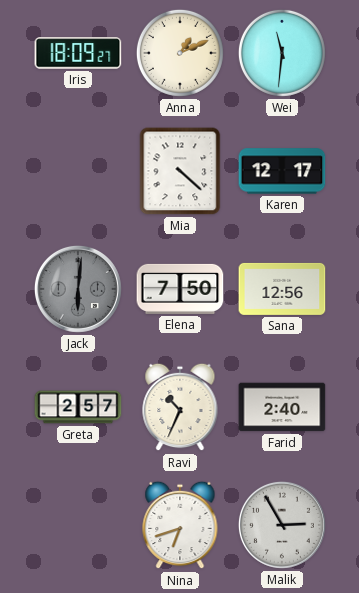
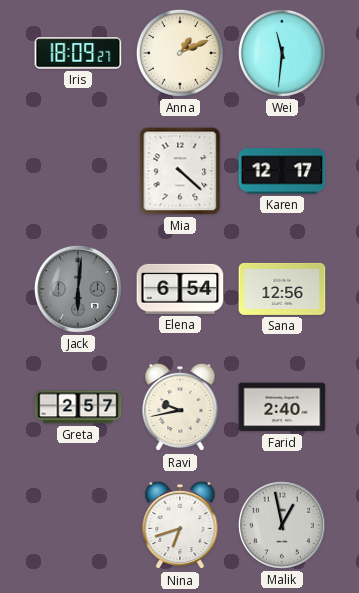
Elena: 7:50 -> 6:54 (180, 289)
Ravi: 10:34 -> 9:43 (180, 407)
Malik: 2:55 -> 12:58 (282, 525)
